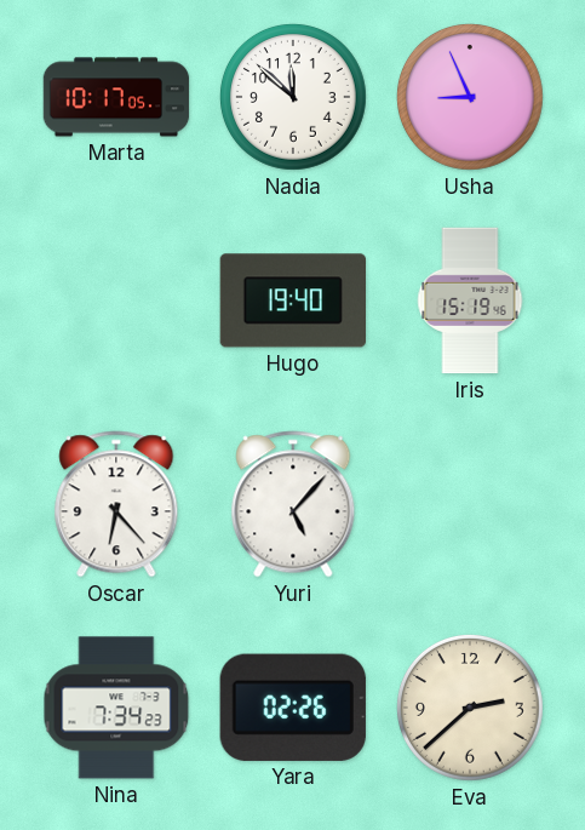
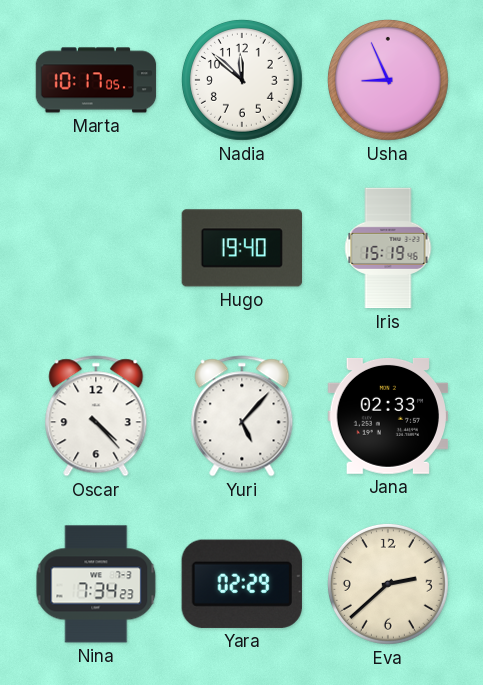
Oscar: 6:23 -> 4:23 (96, 416)
Jana: none -> 02:33 (387, 416)
Yara: 02:26 -> 02:29 (242, 584)
